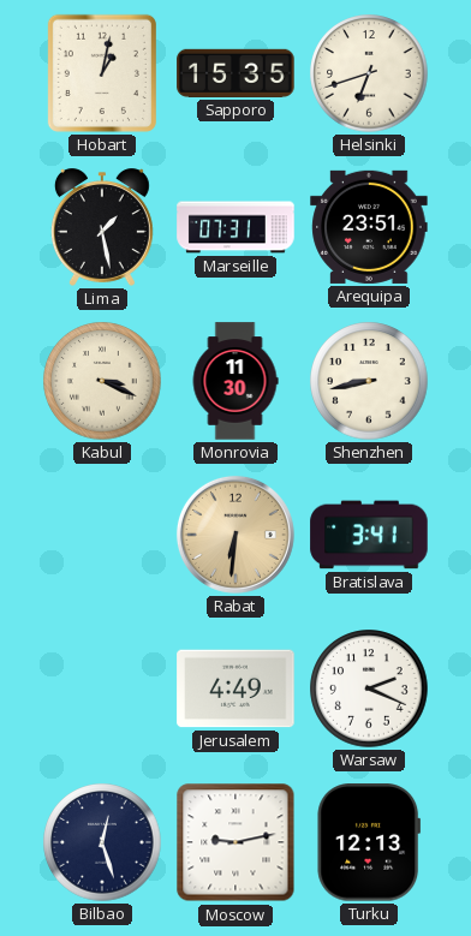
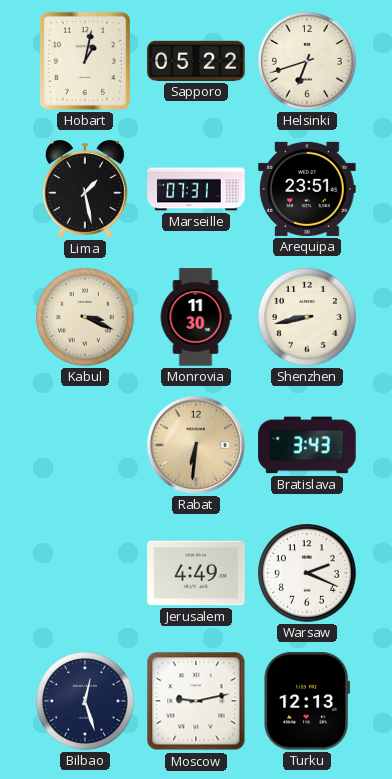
Sapporo: 15:35 -> 05:22 (196, 61)
Bratislava: 3:41 -> 3:43 (307, 445)
